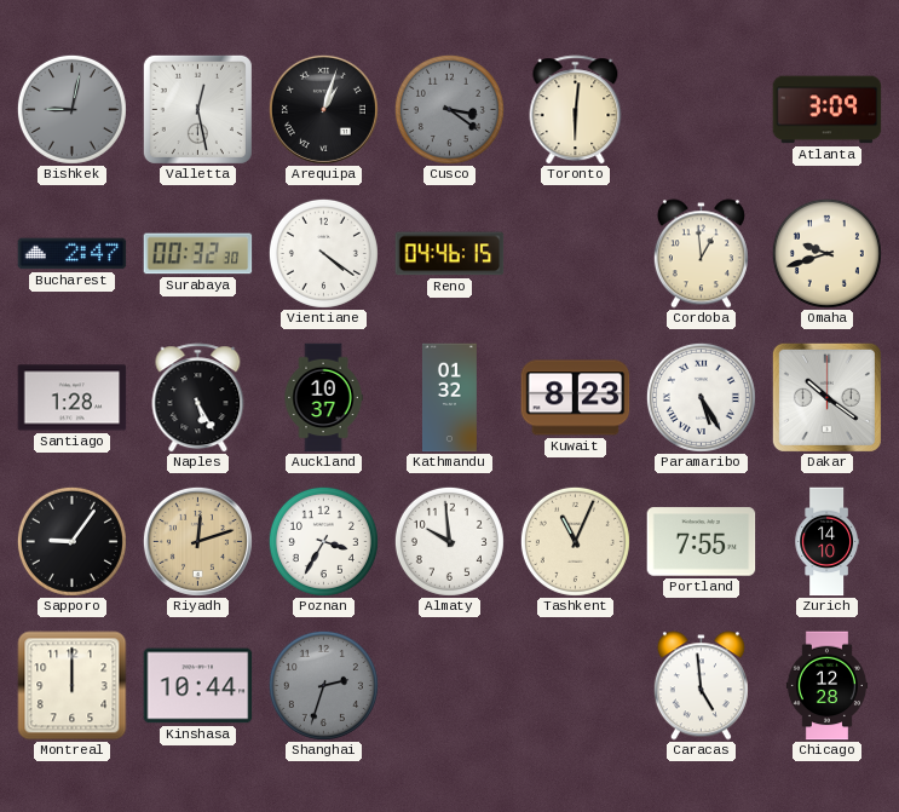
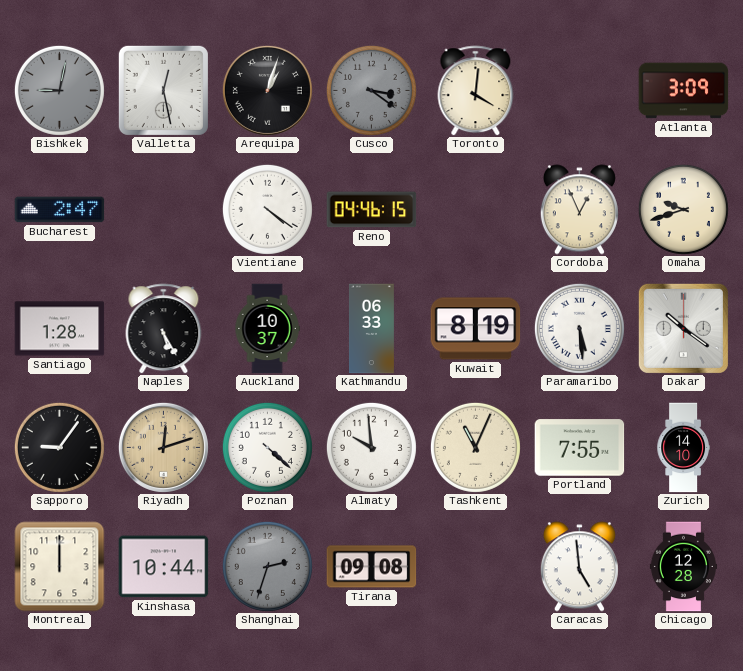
Toronto: 6:01 -> 4:01 (476, 91)
Surabaya: 00:32 -> none (198, 254)
Cordoba: 12:59 -> 12:56 (579, 210)
Kathmandu: 01:32 -> 06:33 (371, 329)
Kuwait: 8:23 -> 8:19 (476, 329)
Paramaribo: 5:25 -> 5:29 (579, 328)
Poznan: 3:35 -> 4:22 (267, 447)
Tirana: none -> 09:08 (372, 567)
